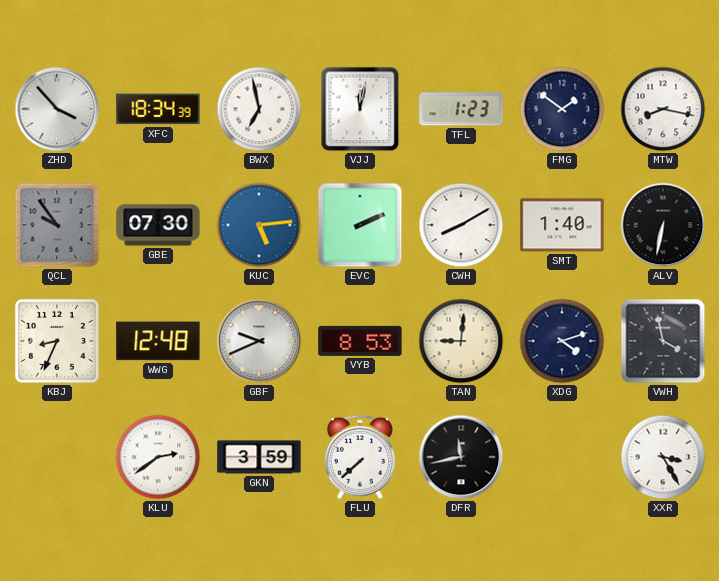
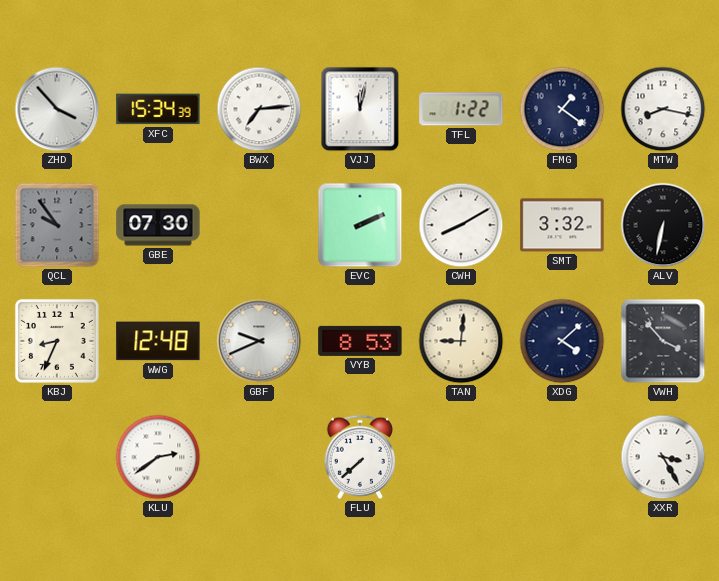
XFC: 18:34 -> 15:34 (158, 109)
BWX: 6:58 -> 7:14 (259, 109)
TFL: 1:23 -> 1:22 (461, 109)
FMG: 1:51 -> 1:21 (562, 109)
KUC: 5:14 -> none (259, 225)
SMT: 1:40 -> 3:32 (562, 225)
XDG: 4:12 -> 4:08 (562, 341)
VWH: 3:58 -> 3:53 (663, 341)
GKN: 3:59 -> none (259, 457)
DFR: 11:43 -> none (461, 457)
